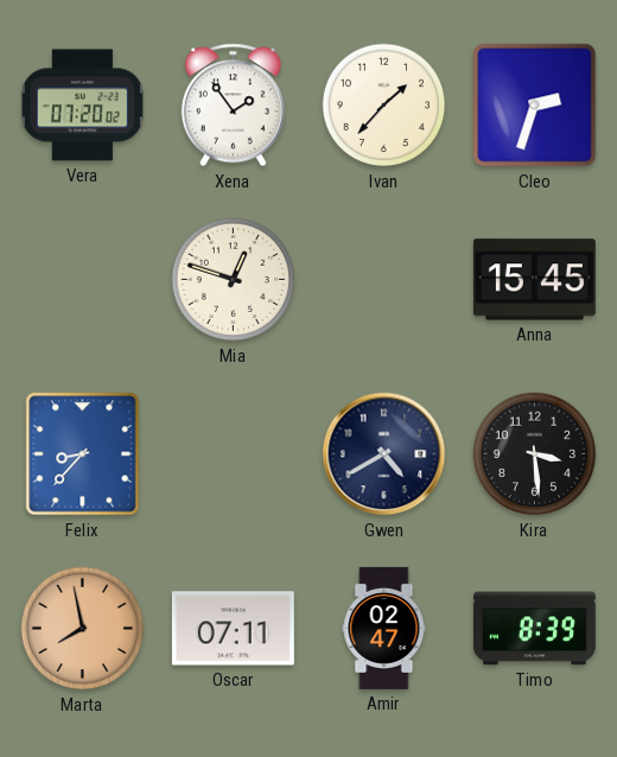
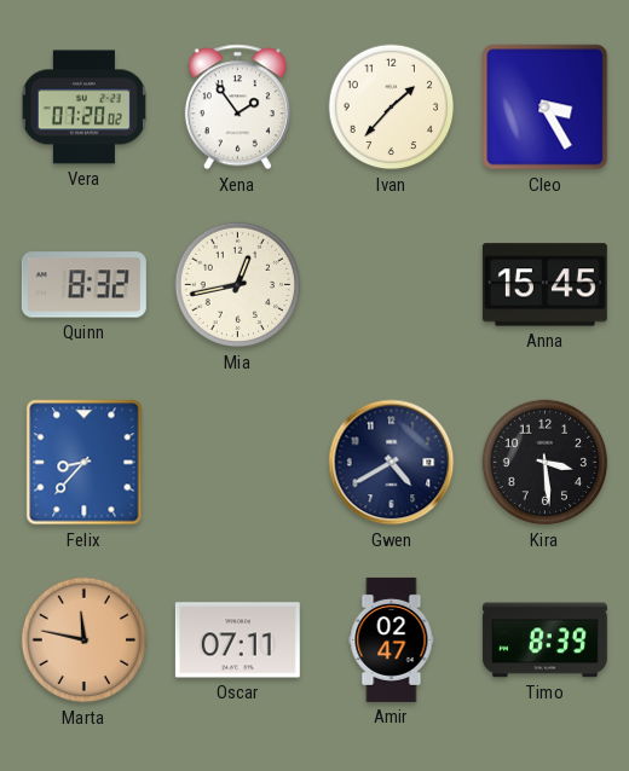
Cleo: 2:33 -> 3:25 (546, 108)
Quinn: none -> 8:32 (83, 285)
Mia: 12:48 -> 12:43 (238, 285)
Marta: 7:58 -> 11:47 (85, 640)
